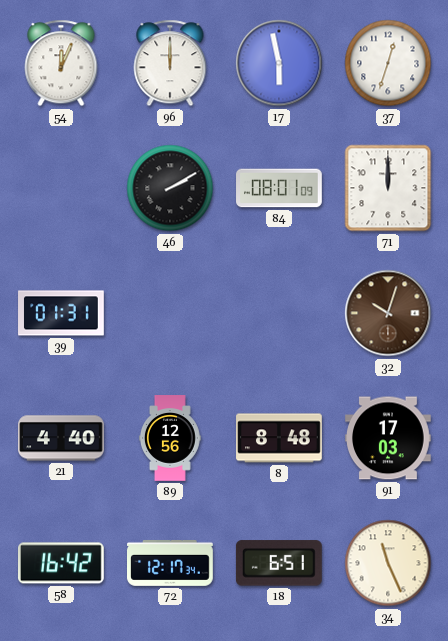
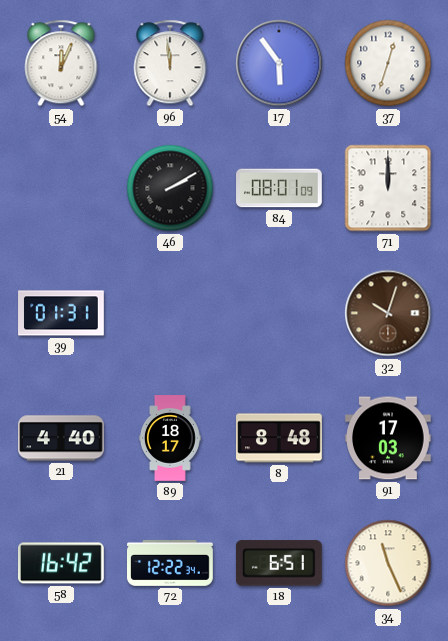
96: 12:00 -> 11:59 (170, 63)
17: 5:58 -> 5:54 (279, 63)
89: 12:56 -> 18:17 (170, 438)
72: 12:17 -> 12:22 (171, 563)
